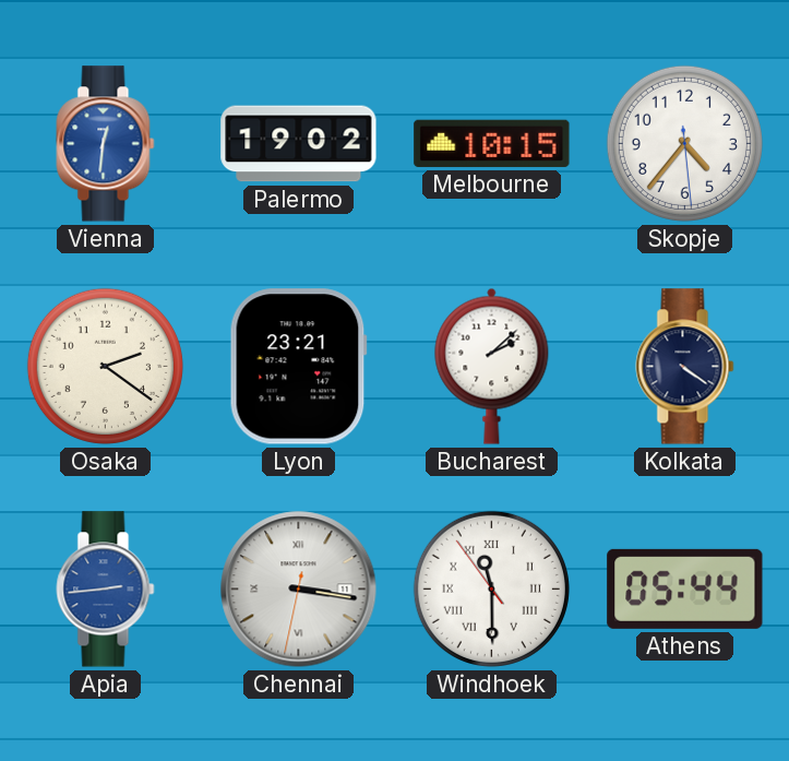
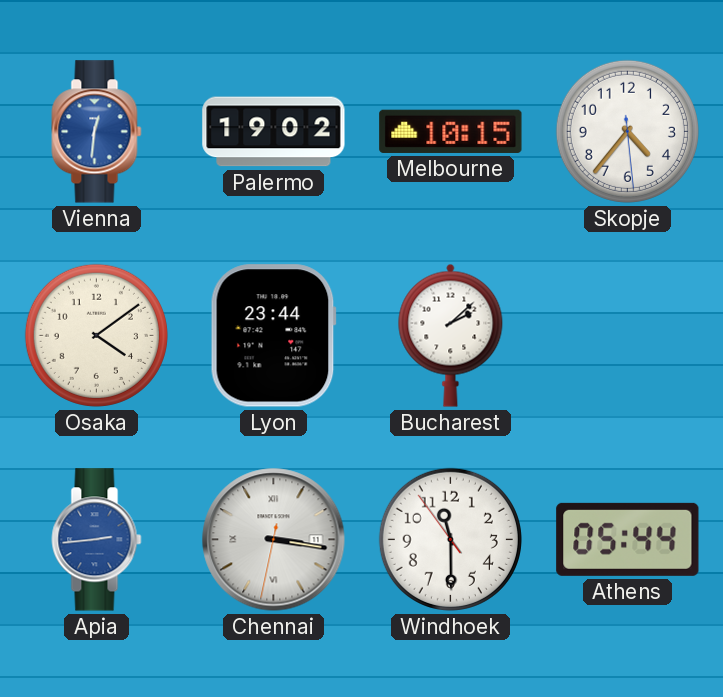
Osaka: 2:21 -> 4:09 (96, 335)
Lyon: 23:21 -> 23:44 (273, 336)
Kolkata: 4:21 -> none (685, 367)
Windhoek numerals: Roman -> Arabic (450, 539)
